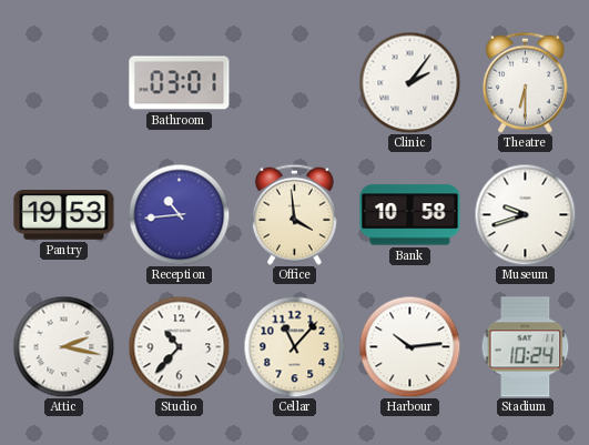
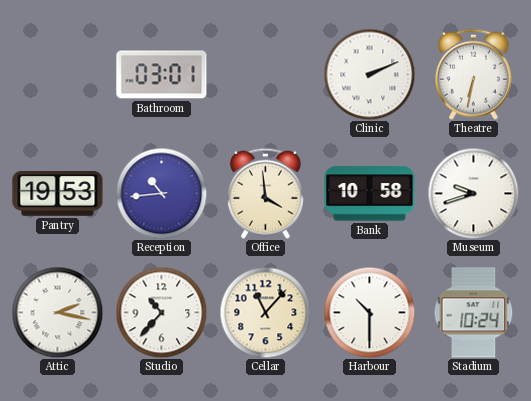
Clinic: 2:06 -> 2:11 (369, 74)
Theatre: 6:30 -> 6:32 (473, 74)
Harbour: 10:14 -> 10:30 (369, 312)
